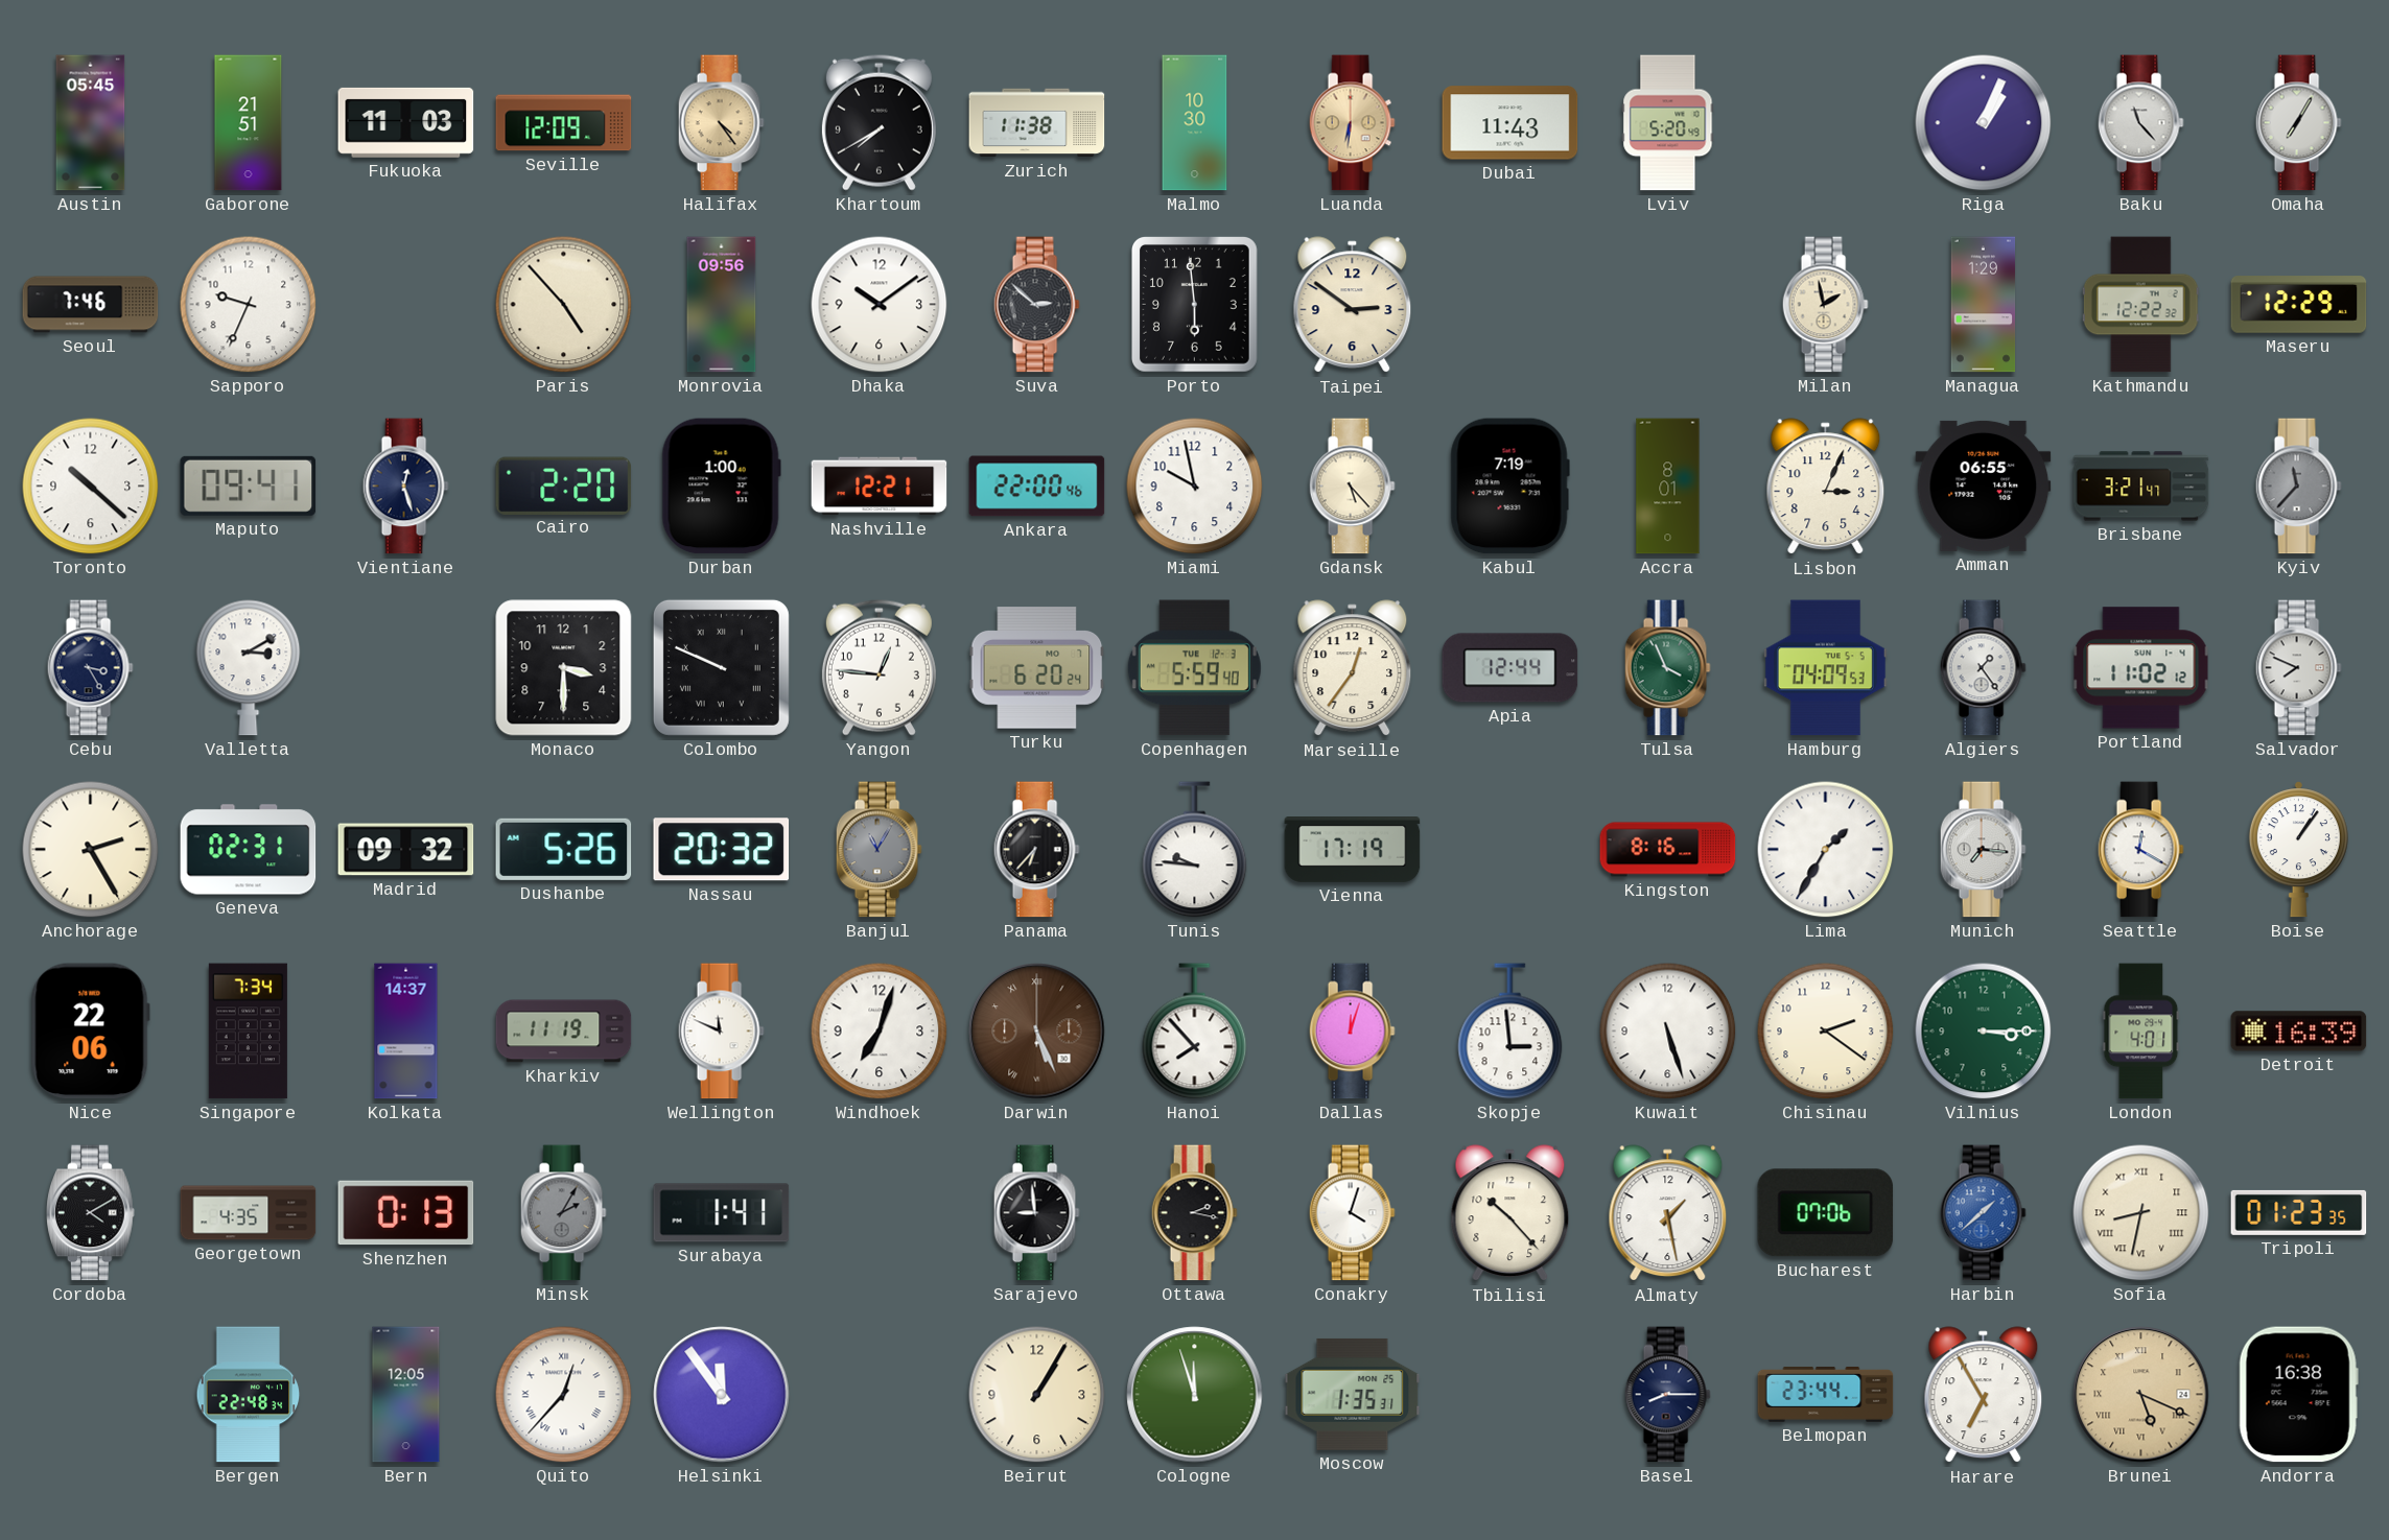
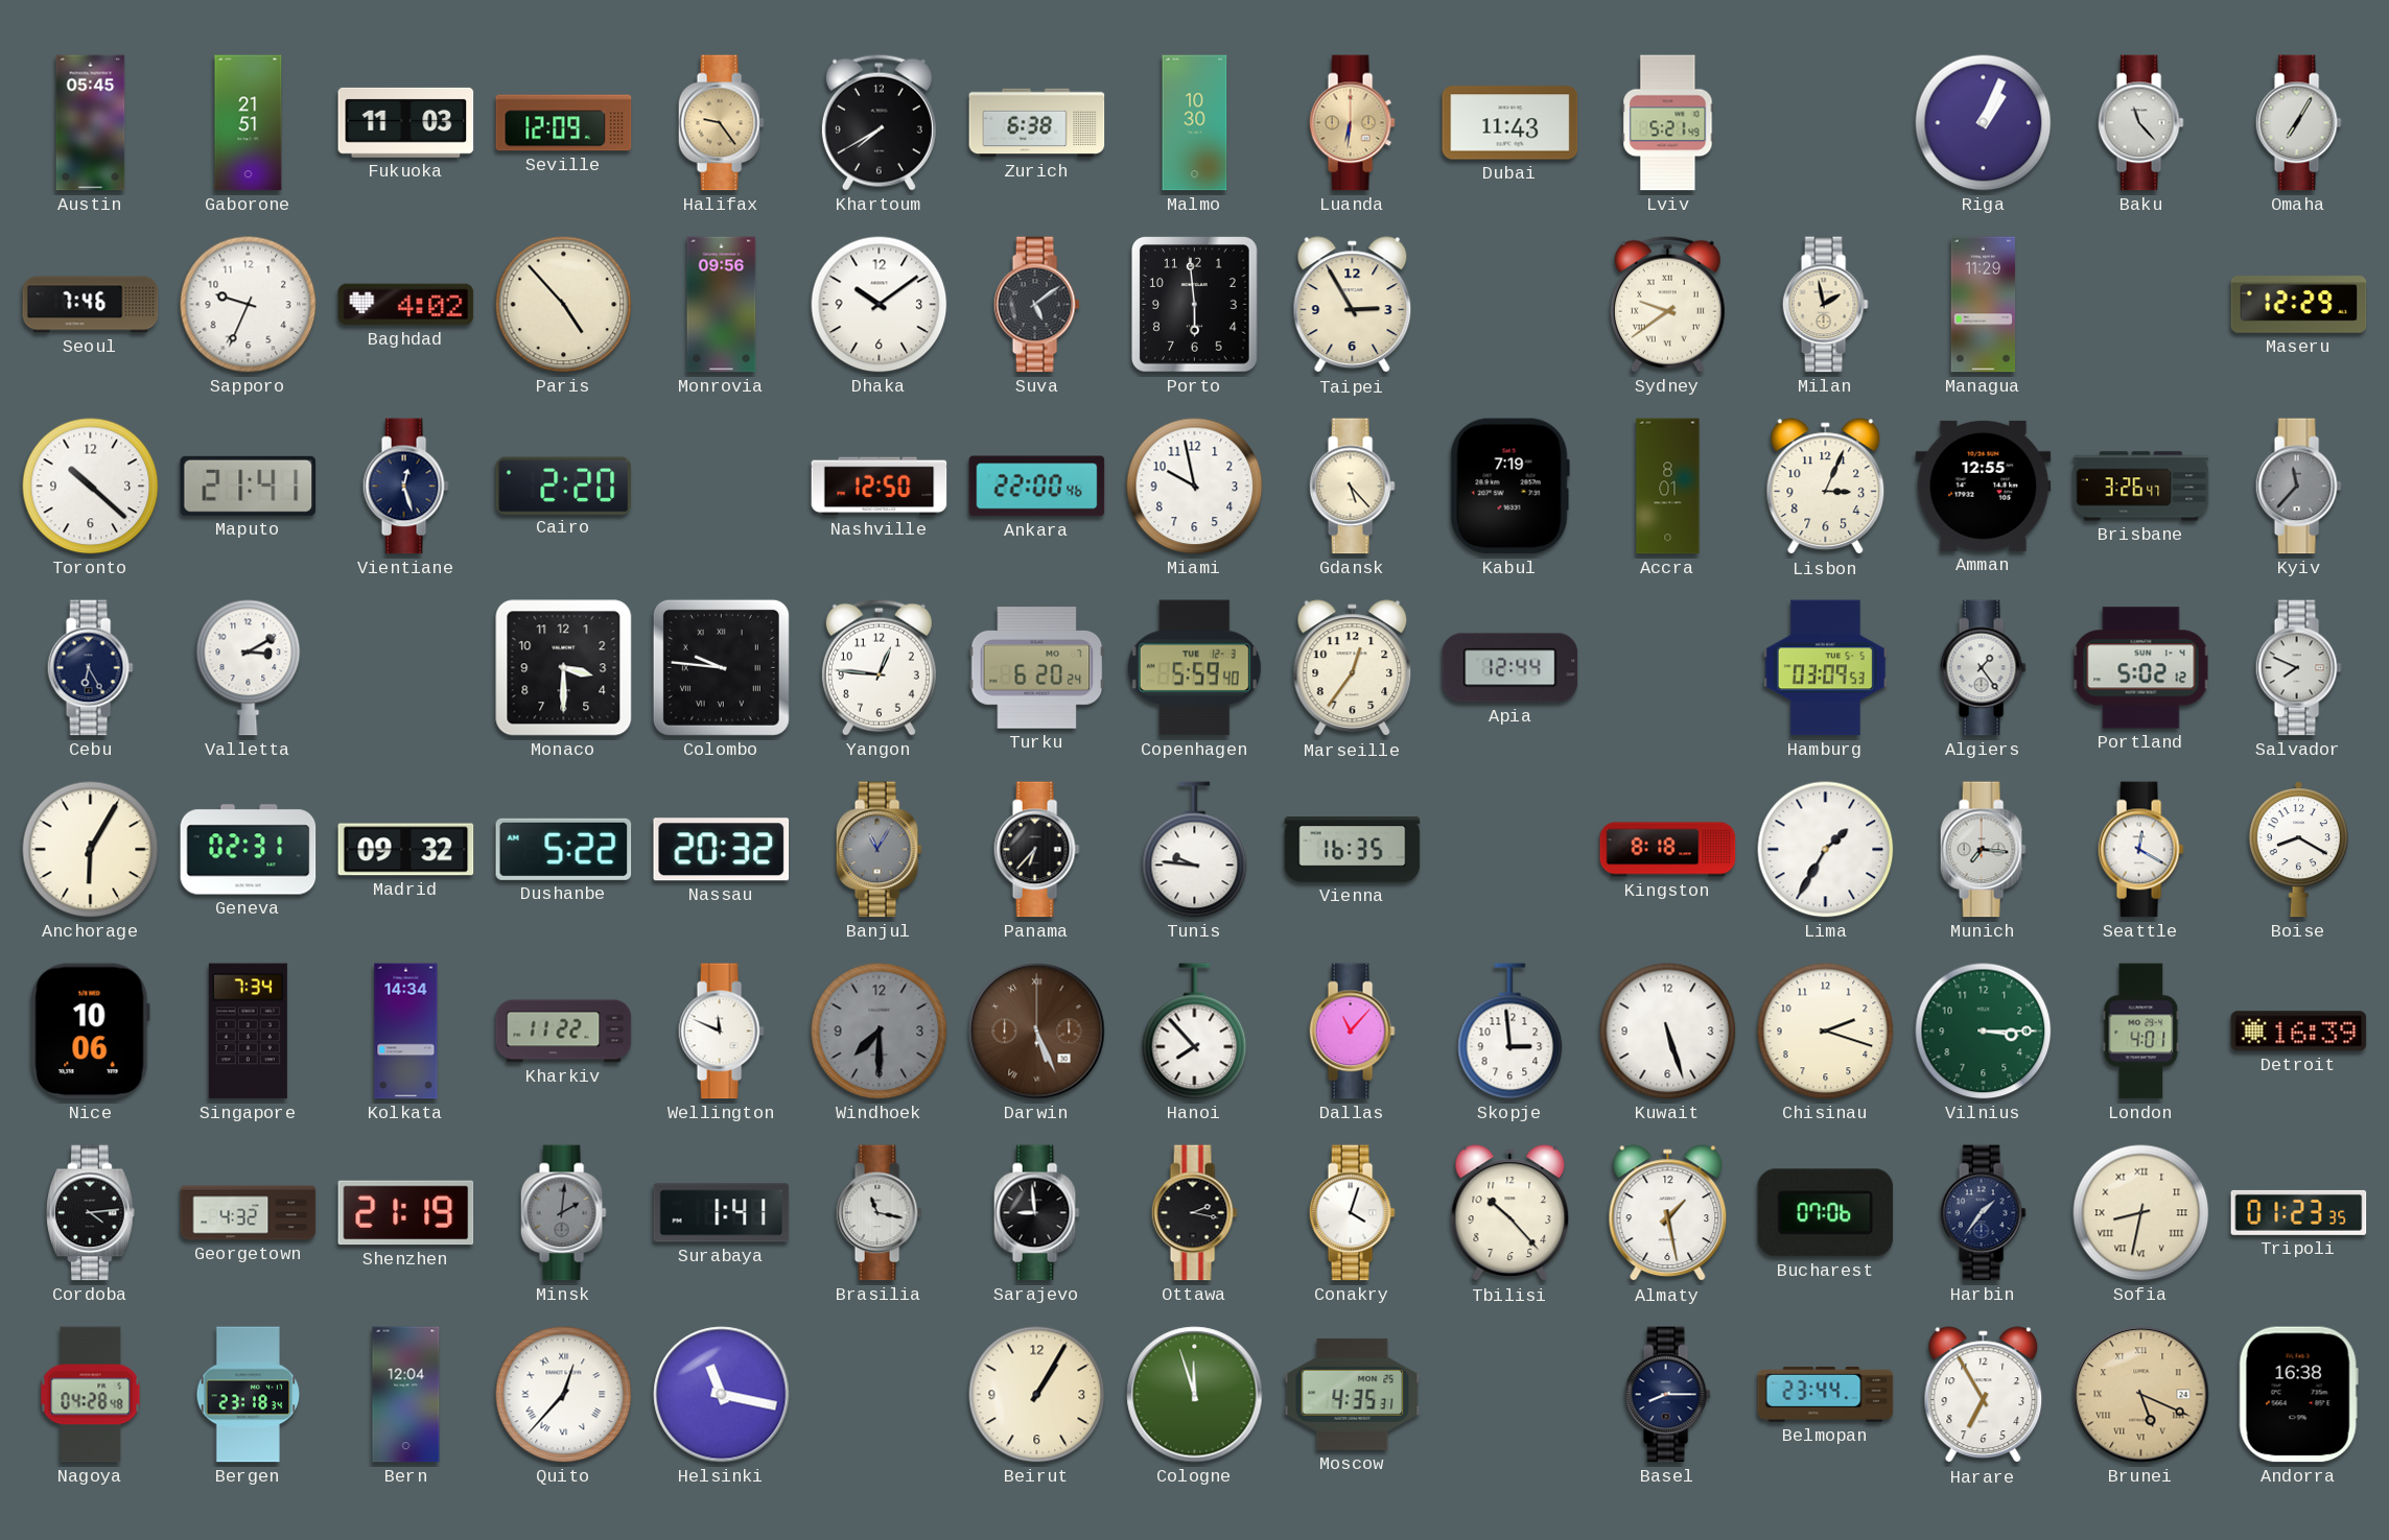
Halifax: 4:24 -> 9:24 (721, 123)
Zurich: 11:38 -> 6:38 (1037, 123)
Lviv: 5:20 -> 5:21 (1668, 123)
Baghdad: none -> 4:02 (406, 305)
Suva: 2:52 -> 5:09 (1036, 305)
Taipei: 2:51 -> 2:55 (1353, 305)
Sydney: none -> 9:39 (1667, 304)
Managua: 1:29 -> 11:29 (1984, 305)
Kathmandu: 12:22 -> none (2140, 305)
Maputo: 09:41 -> 21:41 (249, 485)
Durban: 1:00 -> none (721, 487)
Nashville: 12:21 -> 12:50 (880, 487)
Amman: 06:55 -> 12:55 (1984, 485)
Brisbane: 3:21 -> 3:26 (2141, 487)
Cebu: 3:25 -> 6:25 (90, 668)
Colombo: 9:49 -> 9:46 (721, 667)
Tulsa: 3:56 -> none (1667, 668)
Hamburg: 04:09 -> 03:09 (1825, 668)
Portland: 11:02 -> 5:02 (2141, 668)
Anchorage: 2:25 -> 6:05 (91, 850)
Dushanbe: 5:26 -> 5:22 (564, 849)
Vienna: 17:19 -> 16:35 (1353, 850)
Kingston: 8:16 -> 8:18 (1668, 850)
Boise: 1:06 -> 8:20 (2298, 850)
Nice: 22:06 -> 10:06 (90, 1032)
Kolkata: 14:37 -> 14:34 (406, 1032)
Kharkiv: 11:19 -> 11:22 (564, 1032)
Windhoek: 7:03 -> 7:30 (880, 1032)
Windhoek dial: white -> grey (880, 1032)
Dallas: 12:03 -> 11:07 (1352, 1032)
Chisinau: 2:21 -> 2:18 (1826, 1032)
Cordoba: 4:10 -> 4:14 (91, 1213)
Georgetown: 4:35 -> 4:32 (249, 1213)
Shenzhen: 0:13 -> 21:19 (406, 1213)
Minsk: 2:05 -> 2:01 (563, 1213)
Brasilia: none -> 11:17 (879, 1213)
Harbin: 1:38 -> 1:36 (1983, 1213)
Harbin dial: blue -> navy (1983, 1213)
Nagoya: none -> 04:28 (91, 1395)
Bergen: 22:48 -> 23:18 (249, 1395)
Bern: 12:05 -> 12:04 (406, 1395)
Helsinki: 11:54 -> 11:17 (722, 1395)
Moscow: 1:35 -> 4:35 (1353, 1394)
